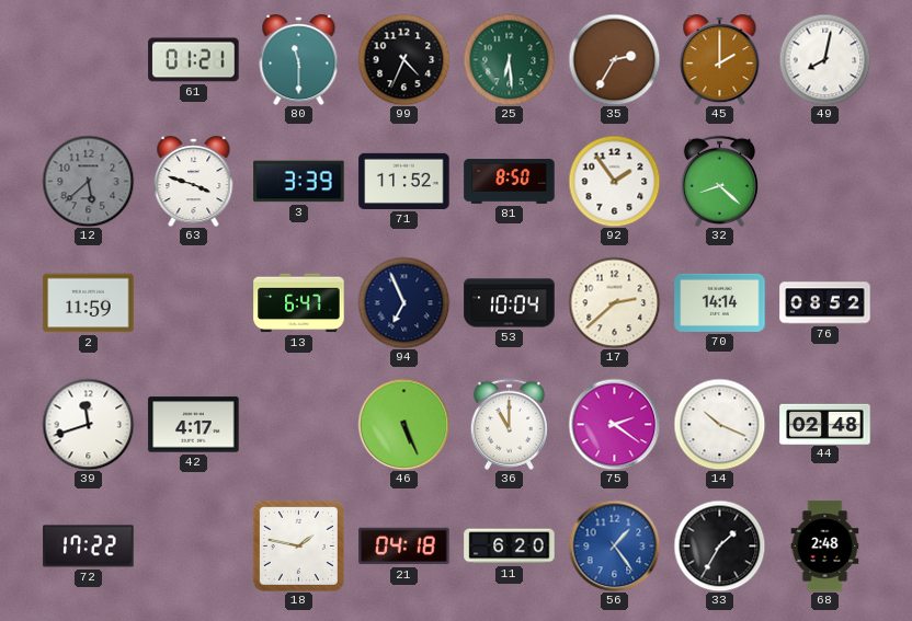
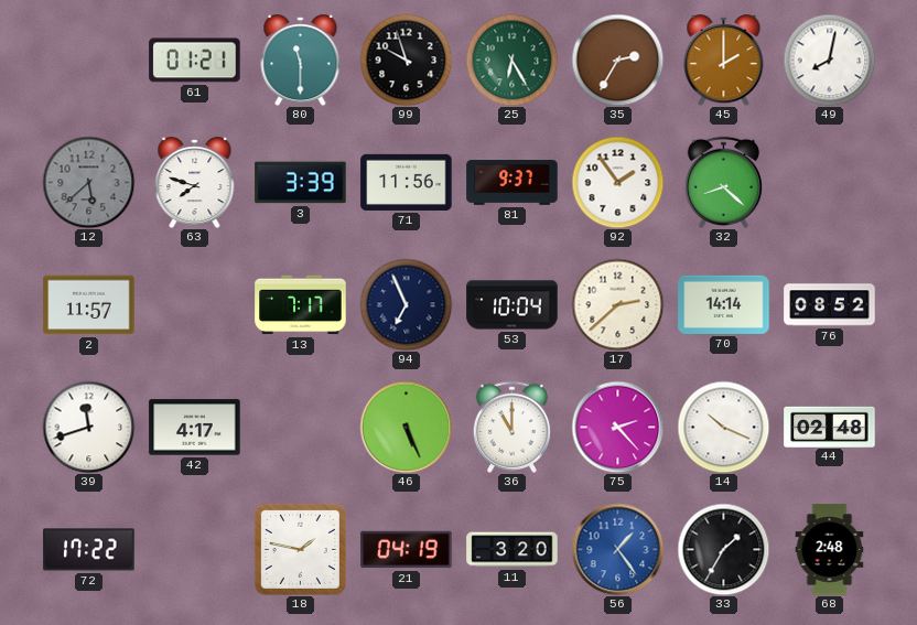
99: 4:34 -> 9:57 (406, 60)
25: 6:29 -> 6:25 (511, 60)
63: 3:48 -> 7:48 (195, 183)
71: 11:52 -> 11:56 (407, 182)
81: 8:50 -> 9:37 (513, 183)
2: 11:59 -> 11:57 (89, 305)
13: 6:47 -> 7:17 (301, 305)
75: 2:21 -> 2:23 (617, 427)
21: 04:18 -> 04:19 (407, 550)
11: 6:20 -> 3:20 (513, 550)
